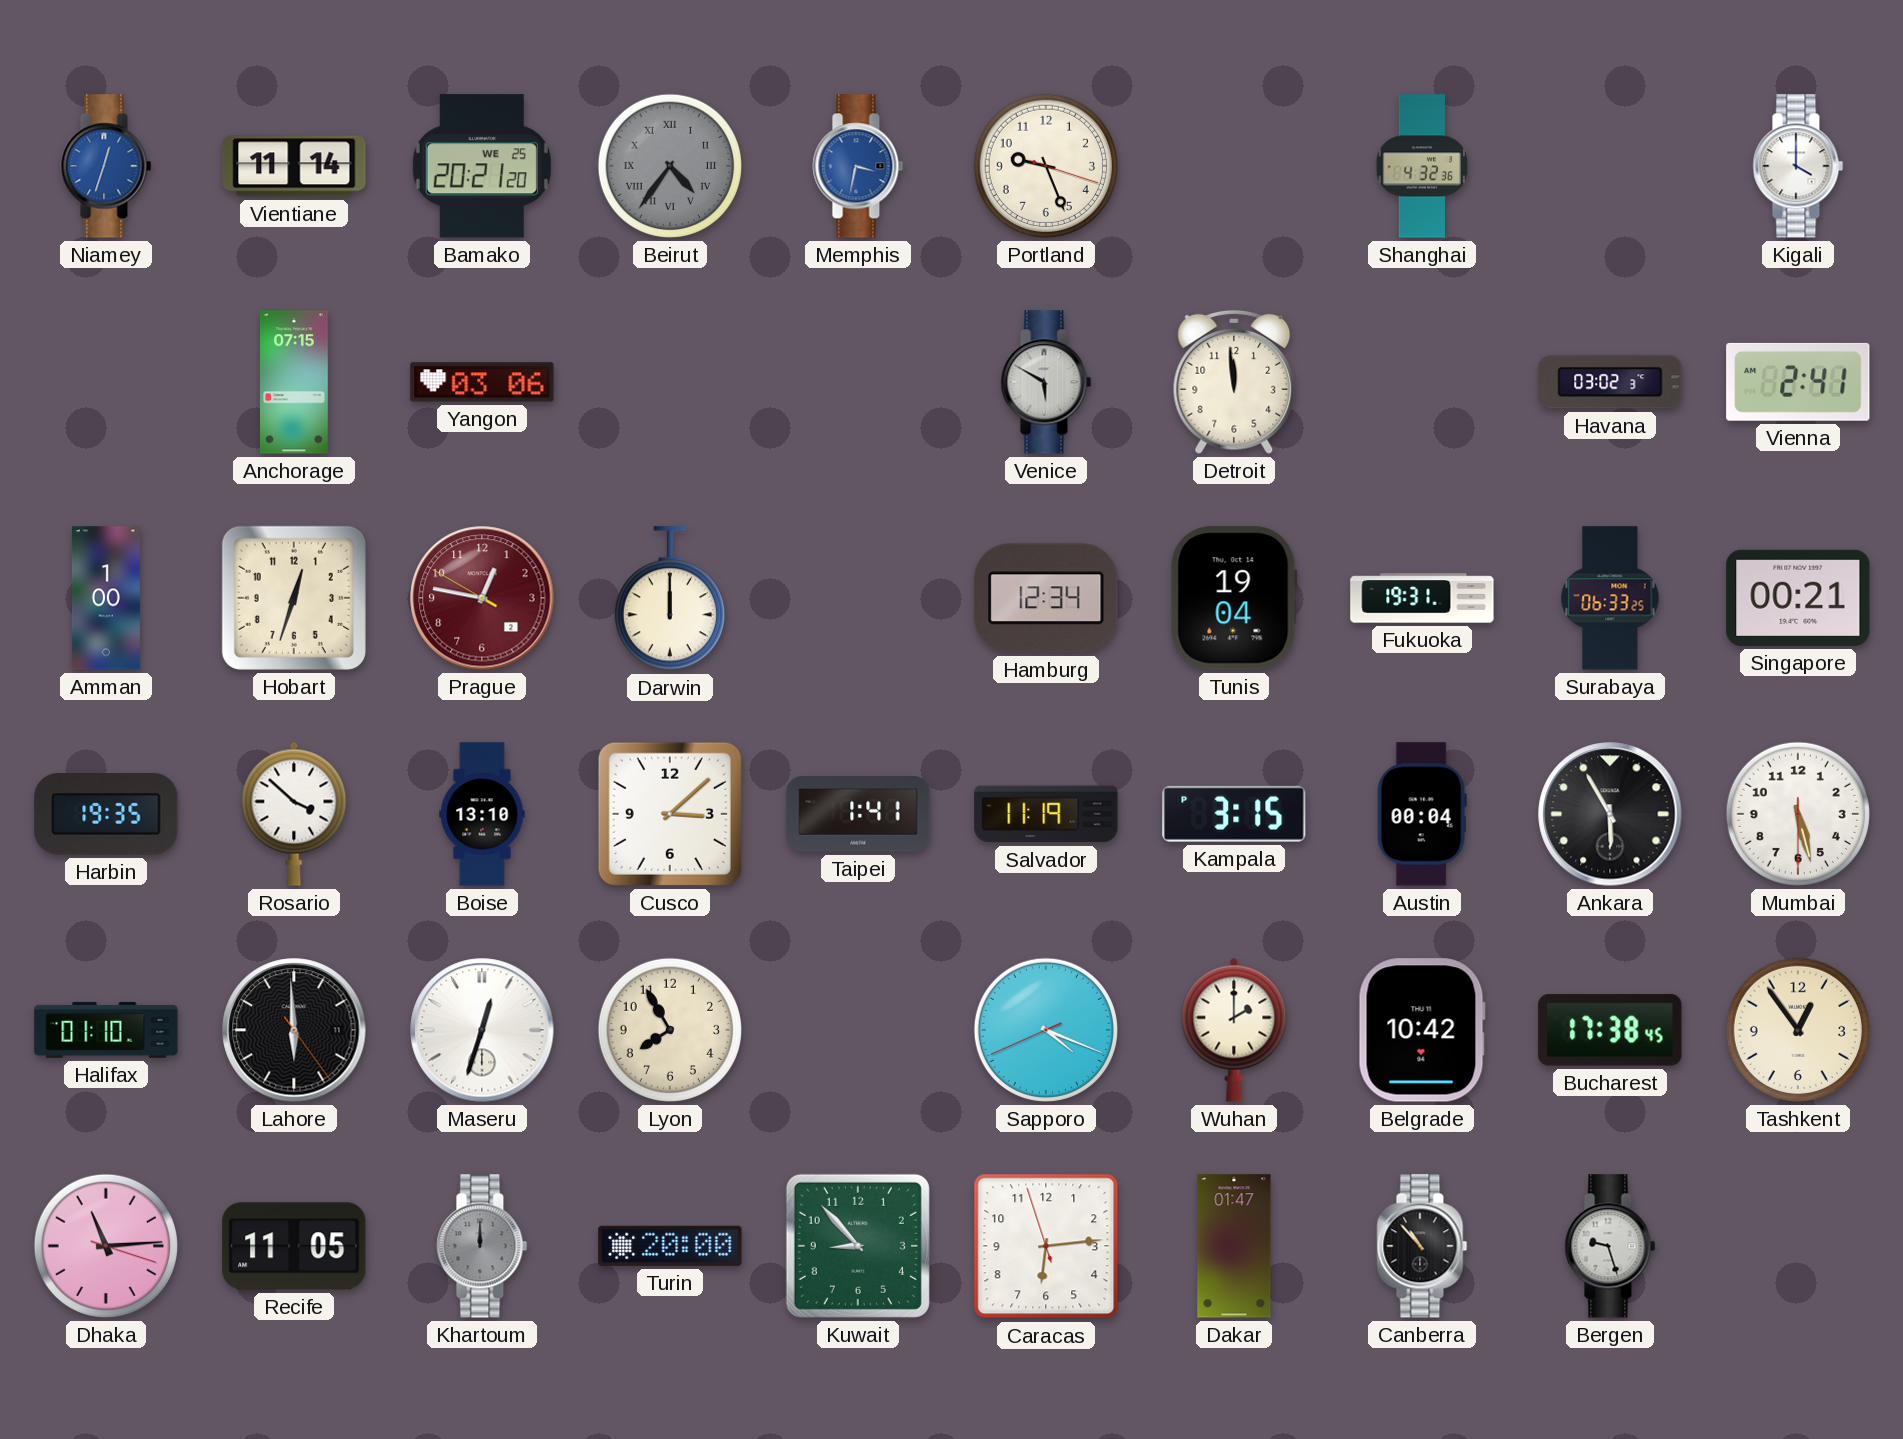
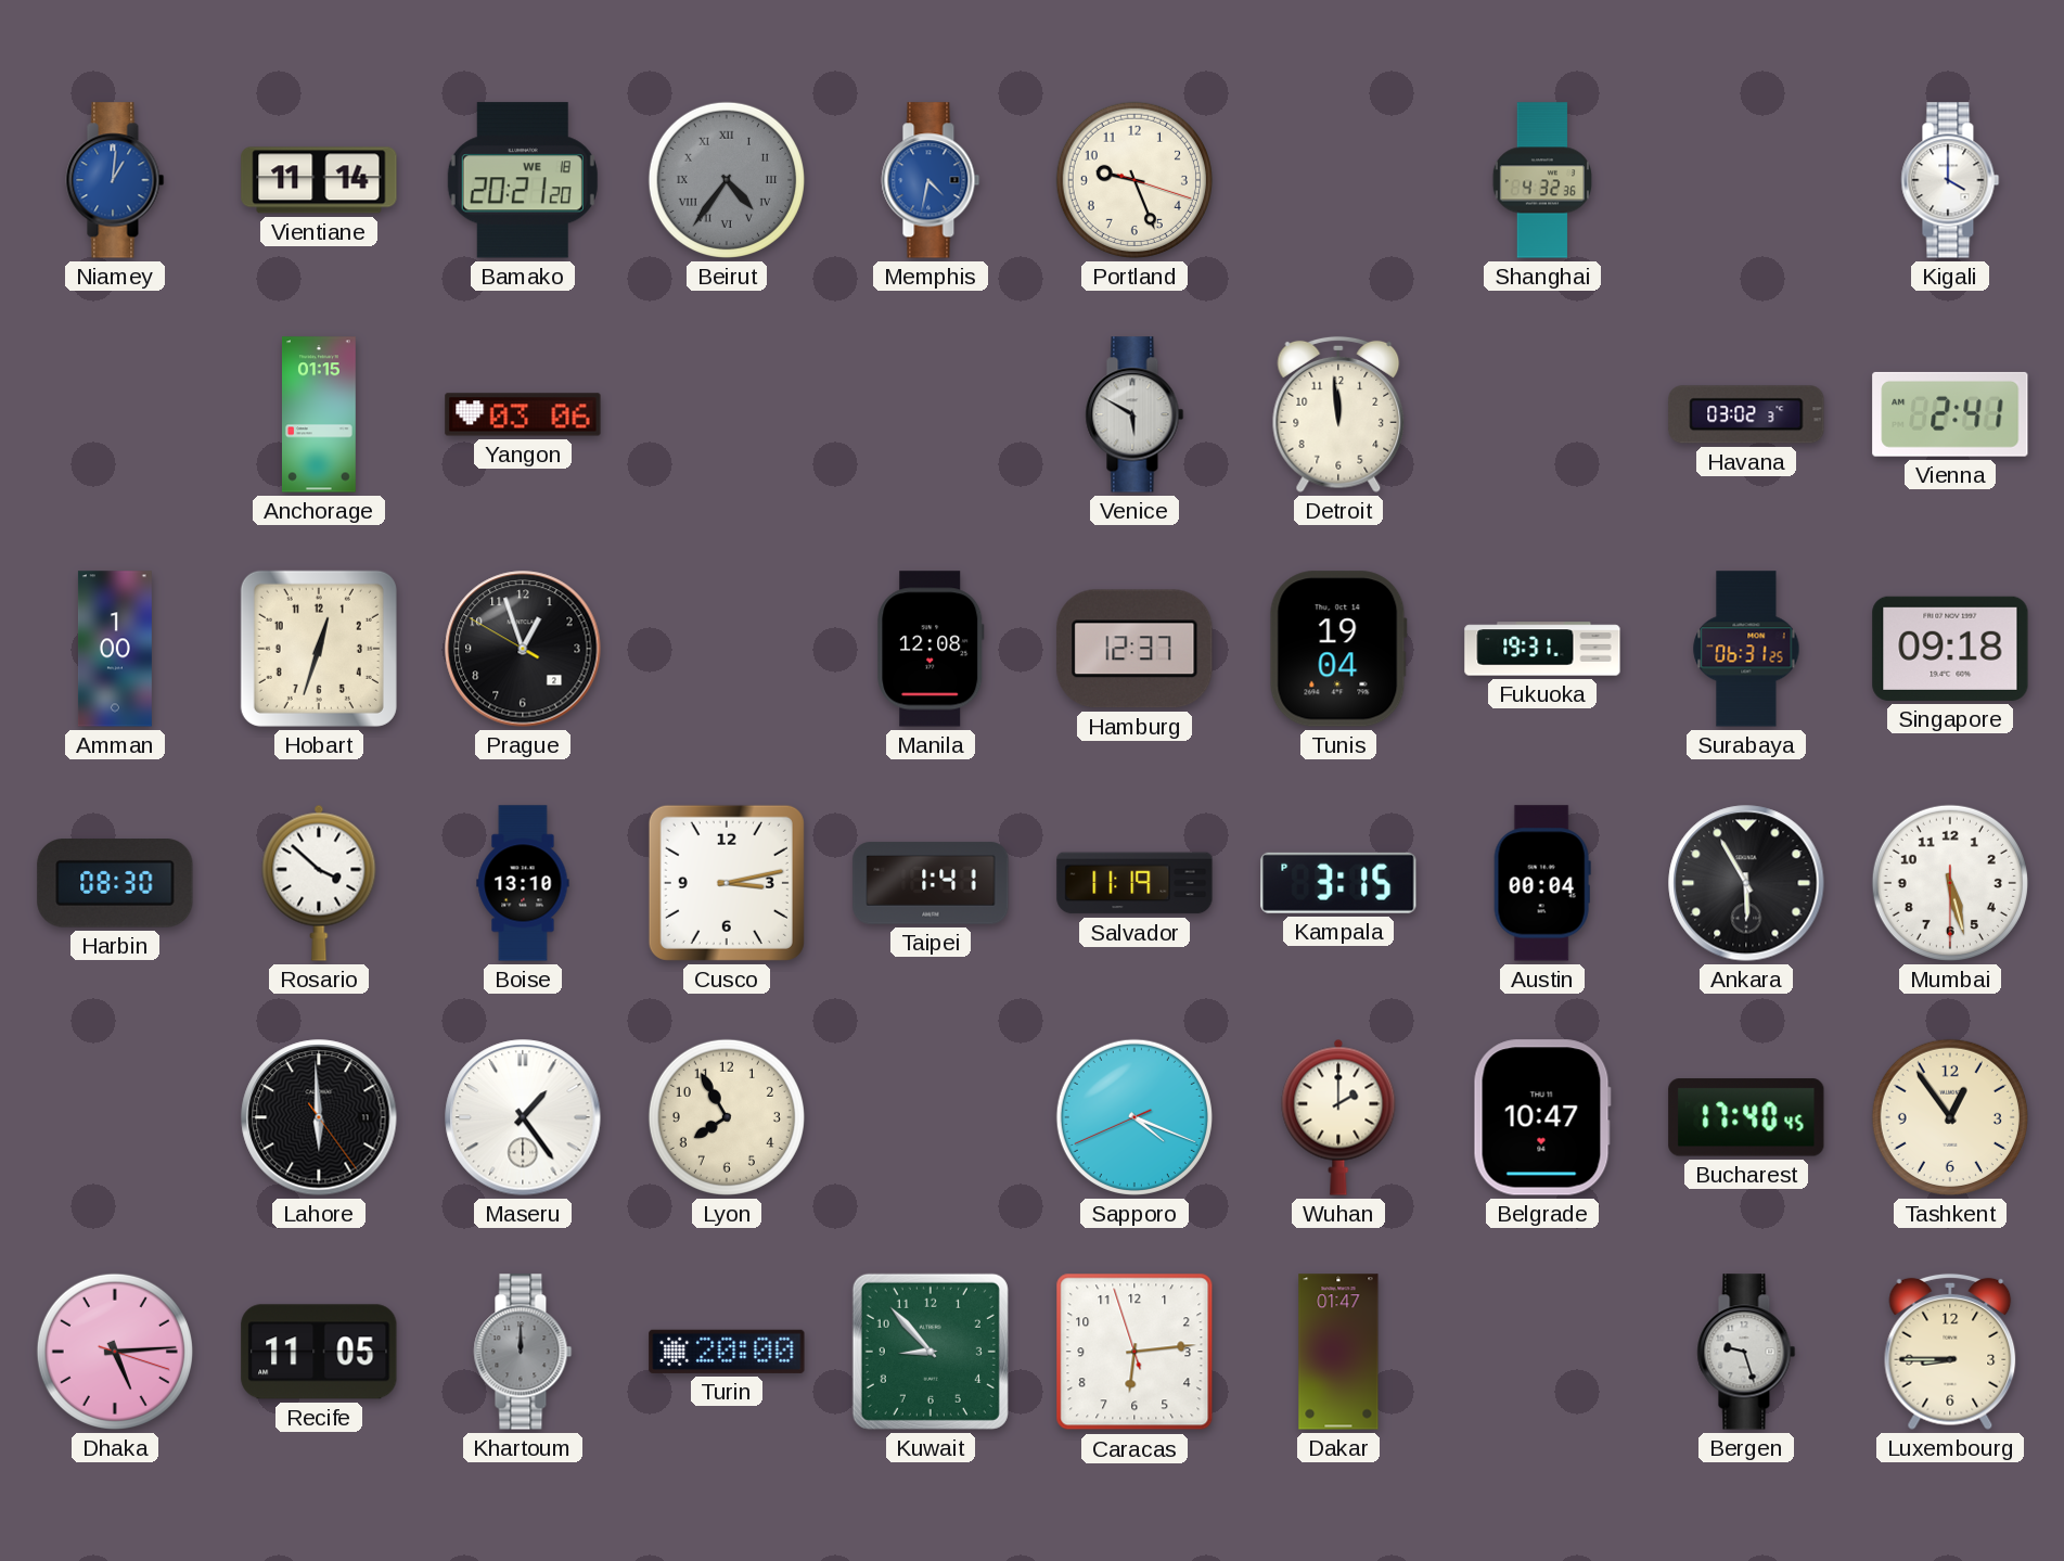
Niamey: 12:33 -> 1:01 (115, 180)
Bamako date: WE 25 -> WE 18 (523, 180)
Memphis: 3:32 -> 4:32 (931, 180)
Anchorage: 07:15 -> 01:15 (319, 414)
Prague: 12:46 -> 12:56 (523, 649)
Prague dial: burgundy -> black (523, 649)
Darwin: 12:00 -> none (670, 599)
Manila: none -> 12:08 (931, 649)
Hamburg: 12:34 -> 12:37 (1134, 649)
Surabaya: 06:33 -> 06:31 (1746, 649)
Singapore: 00:21 -> 09:18 (1950, 649)
Harbin: 19:35 -> 08:30 (115, 883)
Cusco: 3:08 -> 3:13 (727, 883)
Halifax: 01:10 -> none (106, 1030)
Maseru: 12:33 -> 1:24 (523, 1117)
Belgrade: 10:42 -> 10:47 (1542, 1117)
Bucharest: 17:38 -> 17:40 (1746, 1117)
Dhaka: 11:14 -> 5:14 (115, 1352)
Canberra: 10:53 -> none (1422, 1246)
Luxembourg: none -> 8:45 (1950, 1352)
